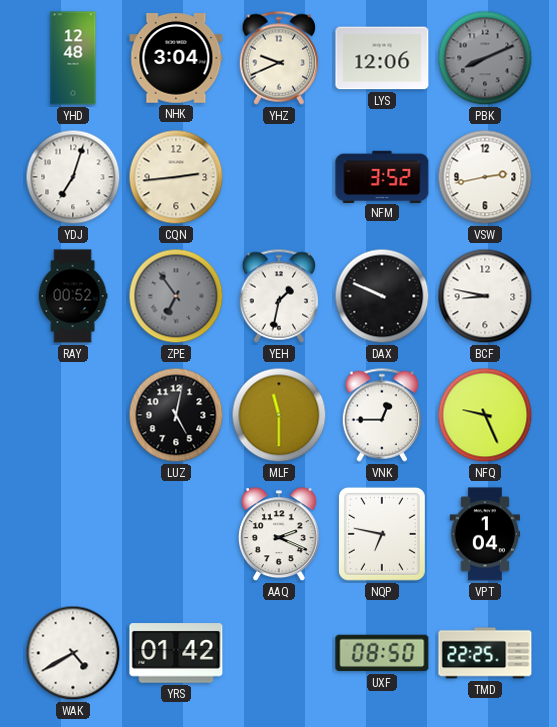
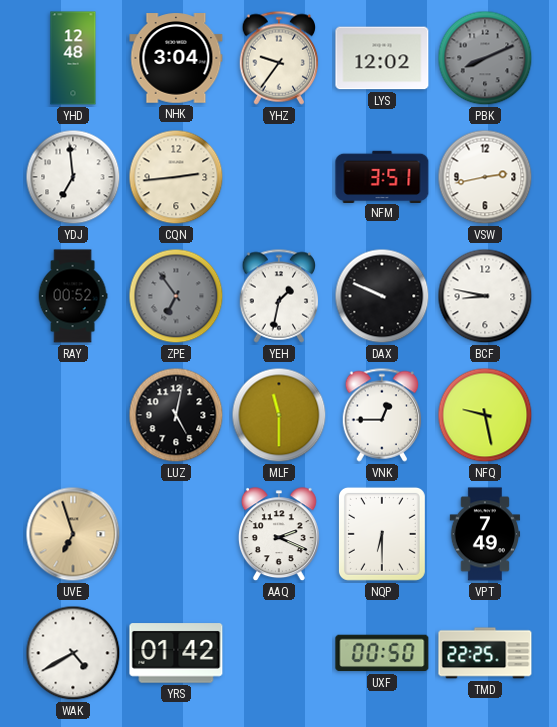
YHZ: 9:41 -> 9:36 (279, 58)
LYS: 12:06 -> 12:02 (382, 58)
YDJ: 7:03 -> 6:59 (73, 177)
NFM: 3:52 -> 3:51 (382, 176)
NFQ: 9:26 -> 9:28 (485, 415)
UVE: none -> 6:57 (73, 534)
NQP: 6:47 -> 6:30 (382, 534)
VPT: 1:04 -> 7:49 (485, 534)
UXF: 08:50 -> 00:50 (382, 653)
